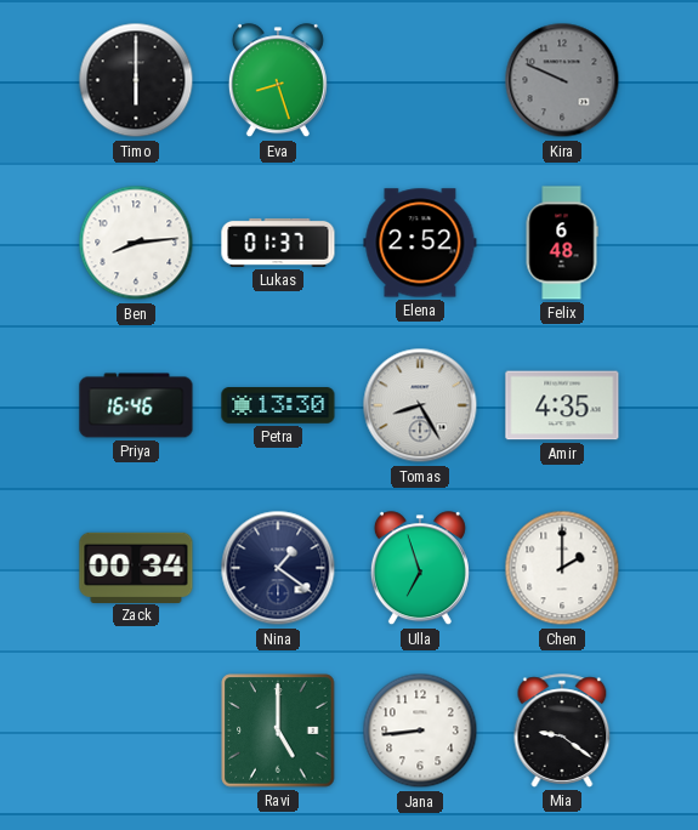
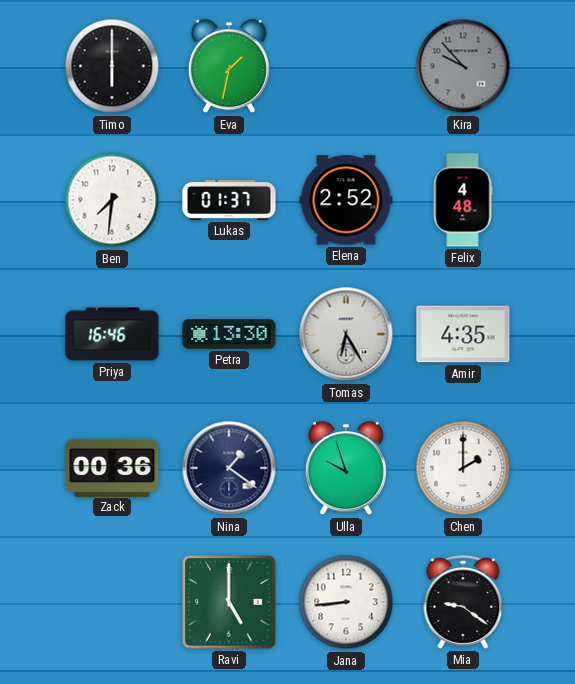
Eva: 8:27 -> 1:32 (229, 67)
Kira: 9:49 -> 9:53 (463, 66)
Ben: 8:14 -> 7:31 (112, 200)
Felix: 6:48 -> 4:48 (463, 200)
Tomas: 8:25 -> 6:25 (346, 334)
Zack: 00:34 -> 00:36 (112, 467)
Ulla: 6:57 -> 9:57 (346, 469)
